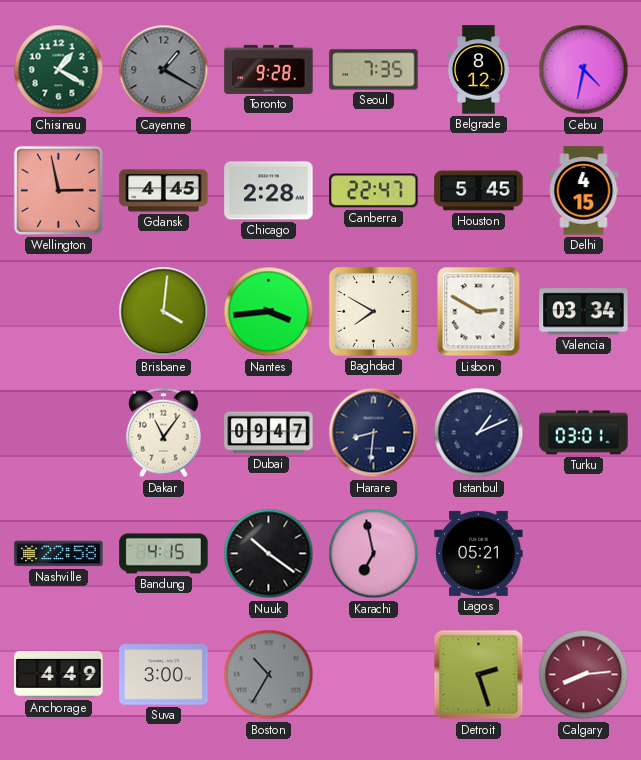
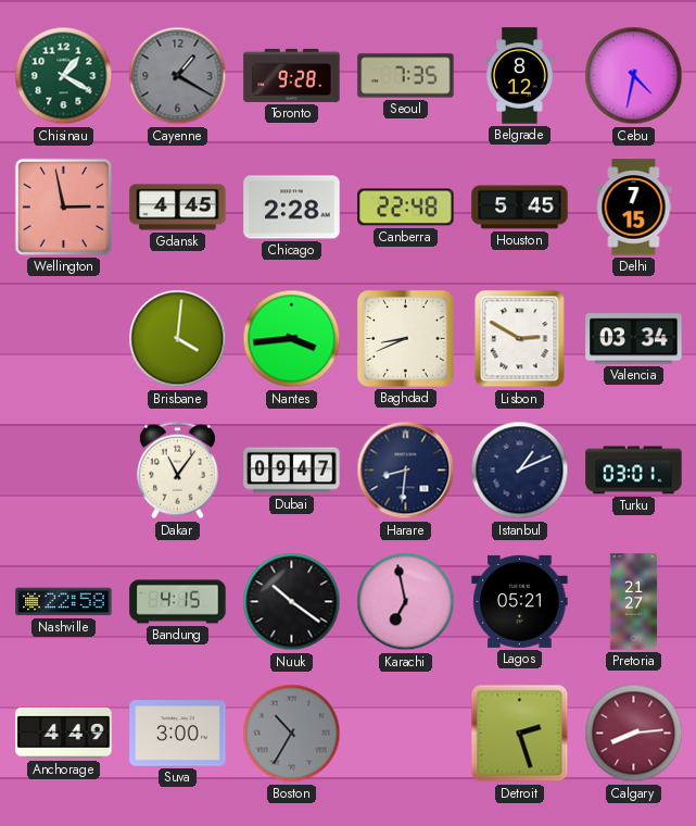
Canberra: 22:47 -> 22:48 (406, 208)
Delhi: 4:15 -> 7:15 (634, 208)
Baghdad: 7:50 -> 8:41 (405, 338)
Pretoria: none -> 21:27 (634, 602)
